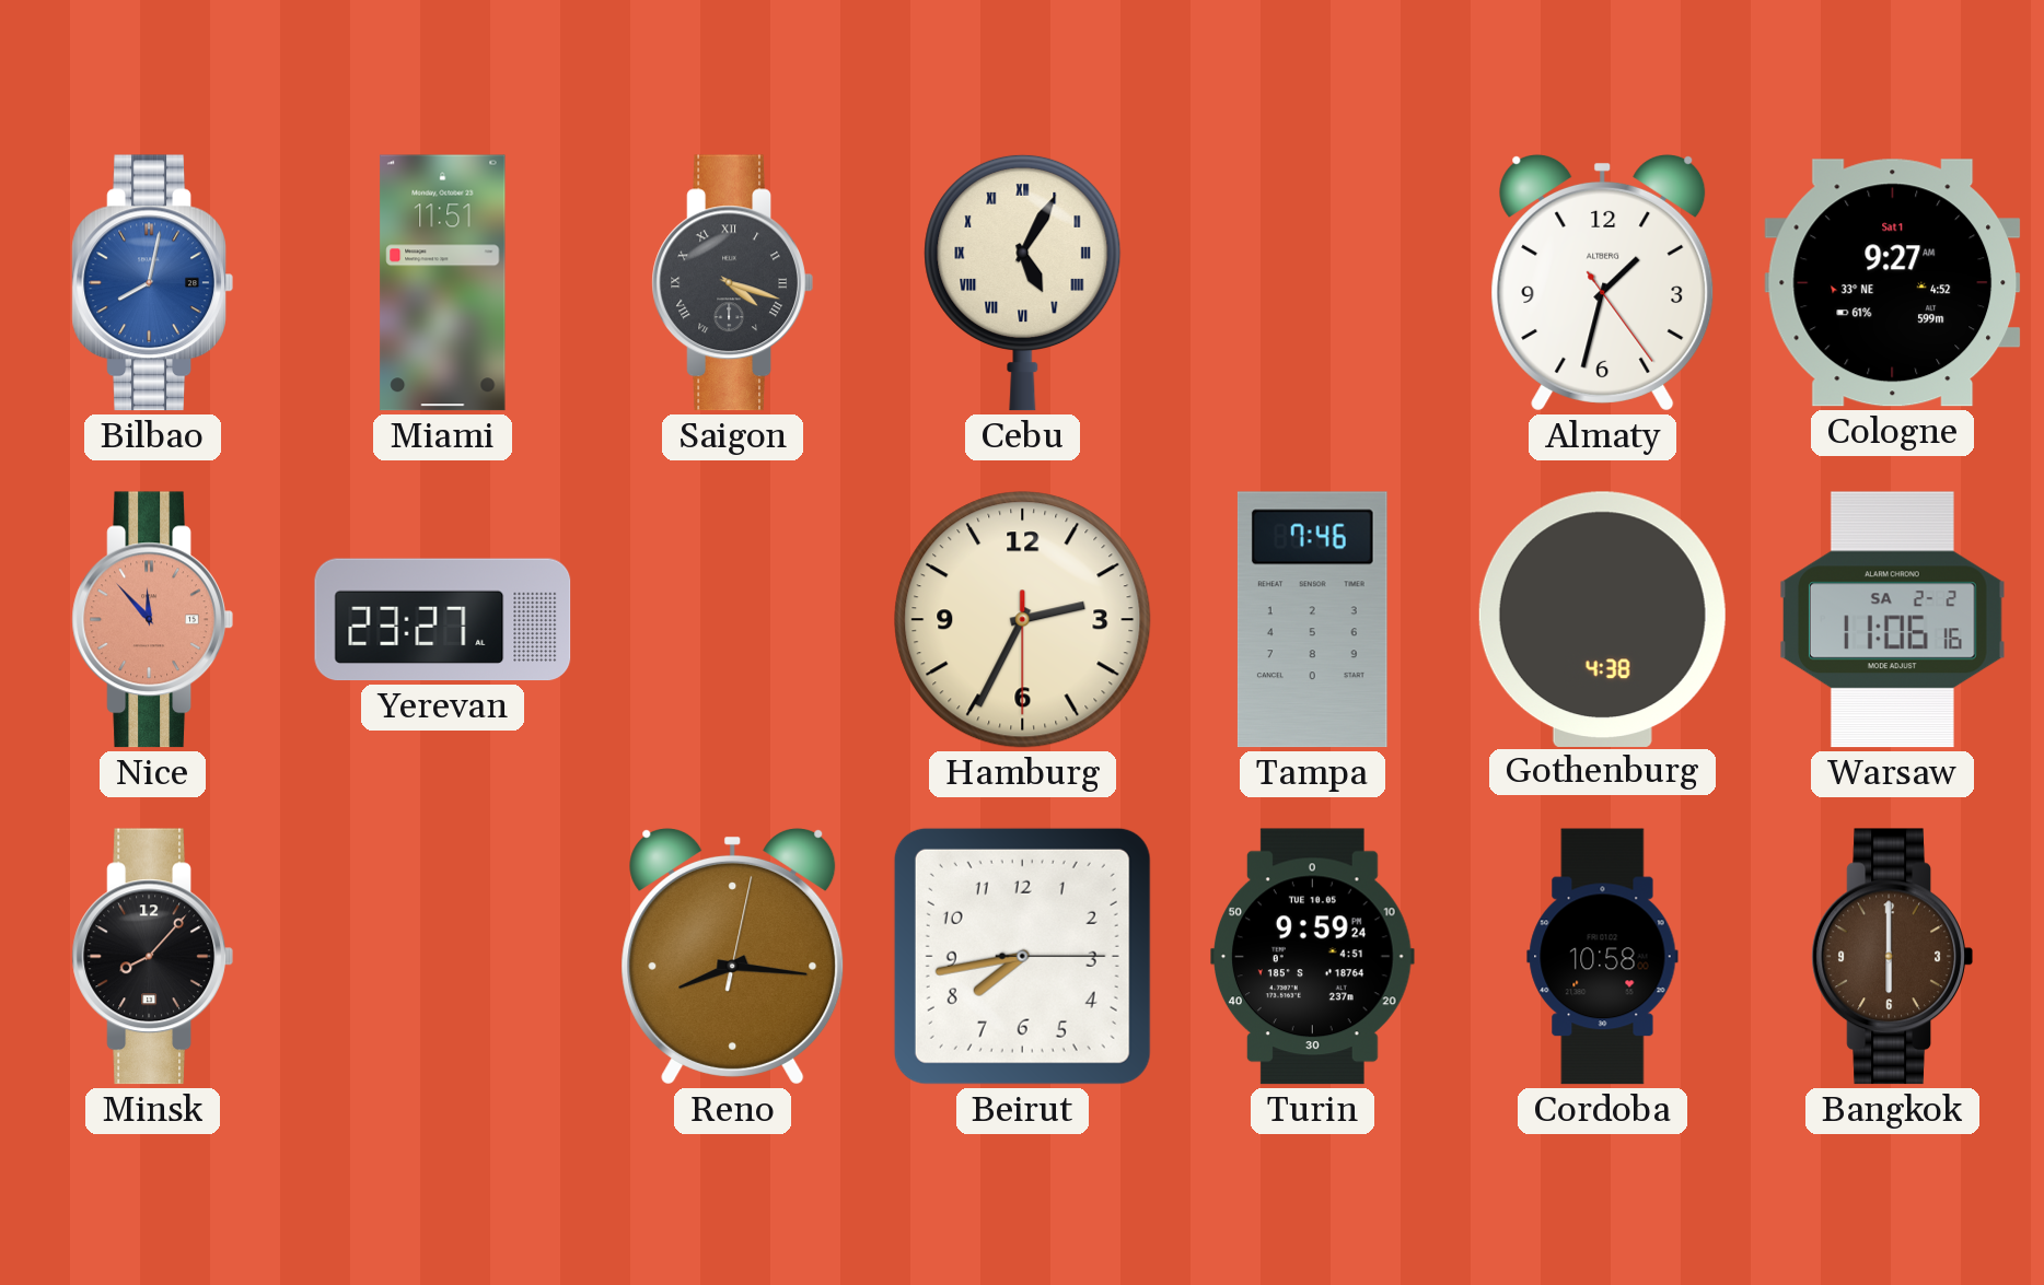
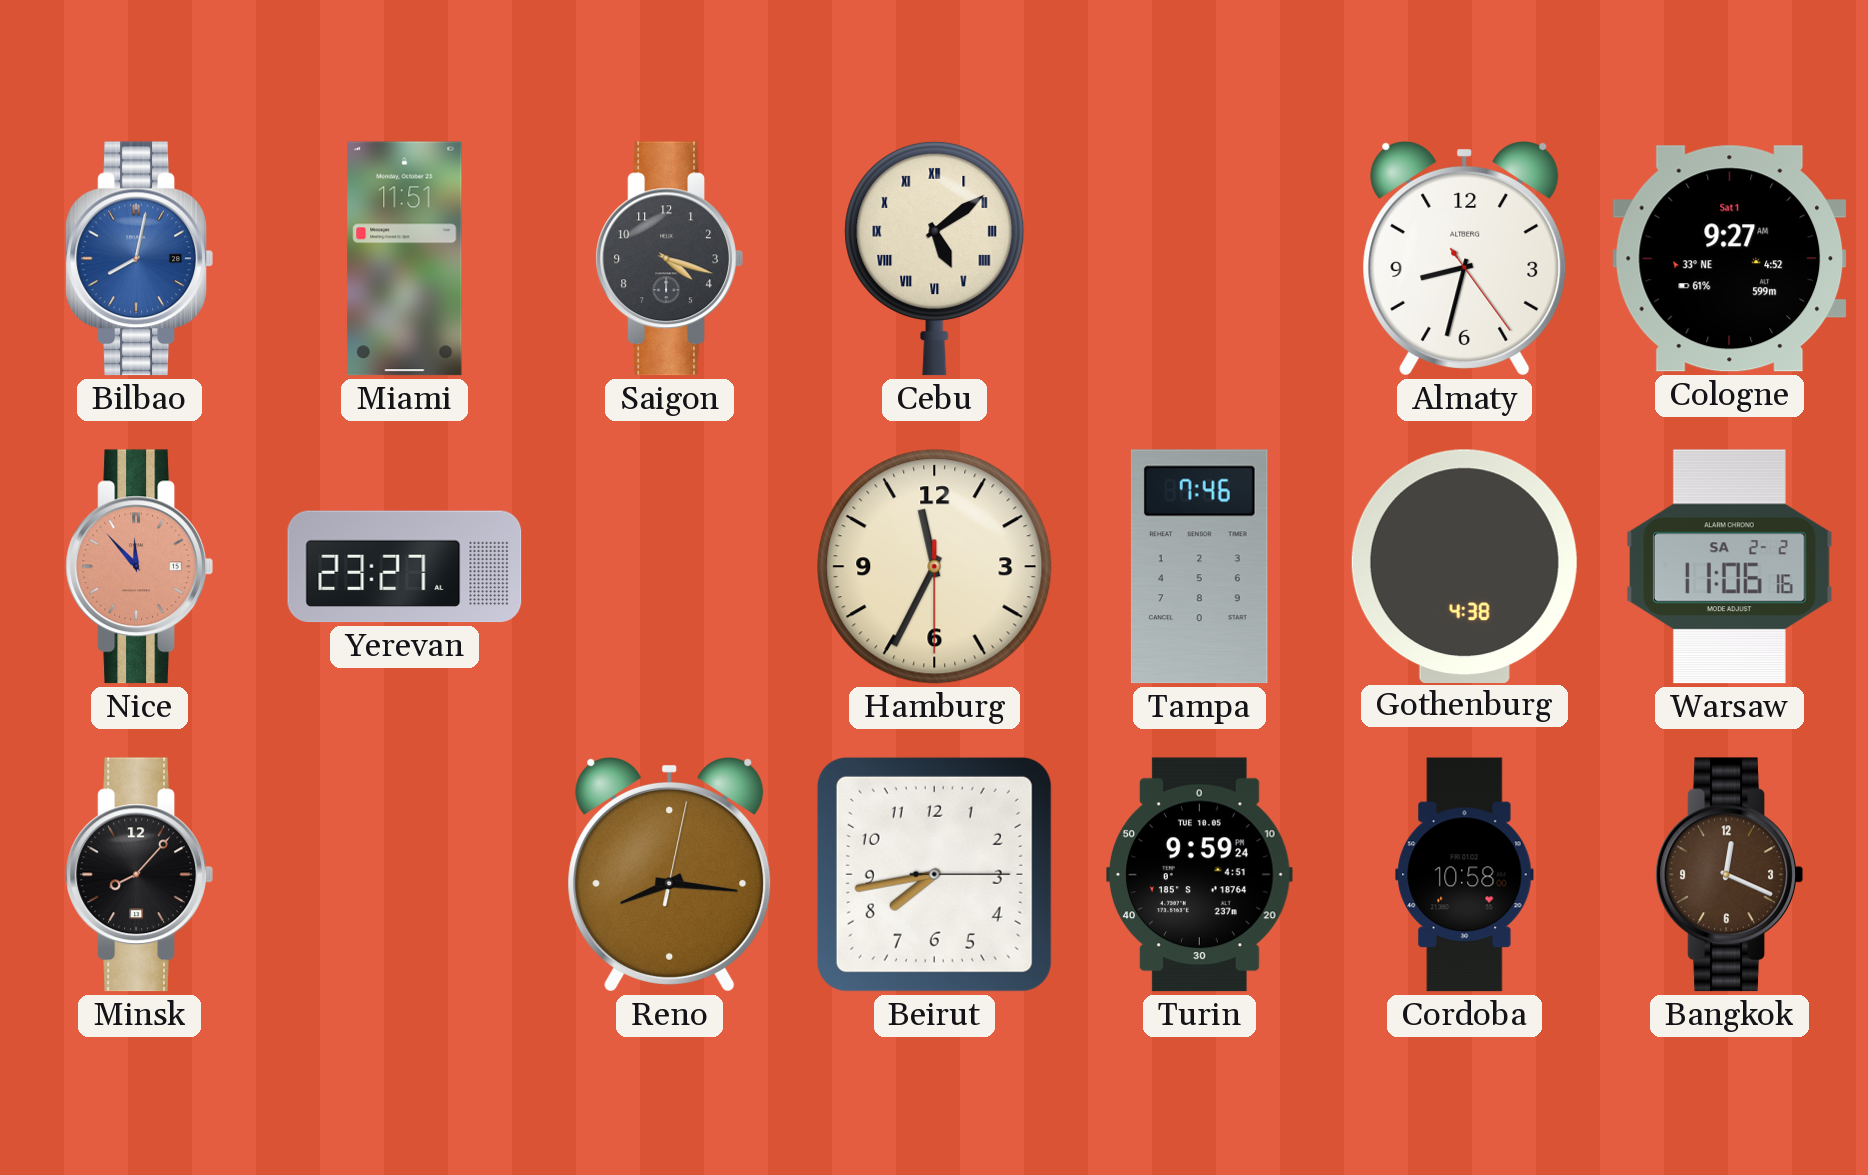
Saigon numerals: Roman -> Arabic (669, 259)
Cebu: 5:05 -> 5:09 (935, 258)
Almaty: 1:32 -> 8:32 (1465, 258)
Hamburg: 2:34 -> 11:34 (935, 567)
Bangkok: 6:00 -> 12:19 (1729, 875)
